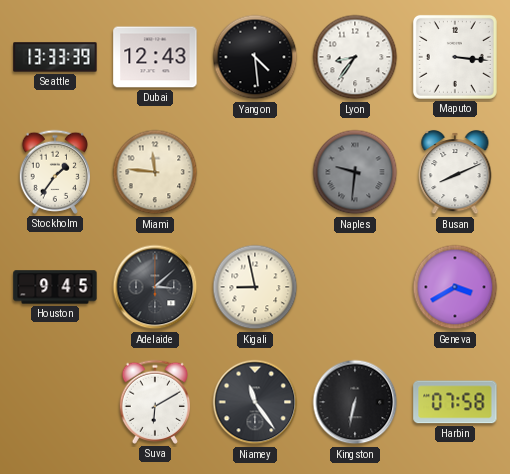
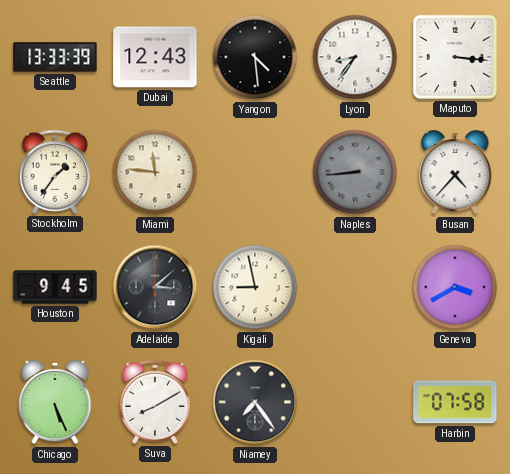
Naples: 9:31 -> 8:44 (355, 172)
Busan: 8:11 -> 4:37 (455, 172)
Chicago: none -> 5:26 (55, 402)
Suva: 6:10 -> 8:10 (154, 402)
Niamey: 11:24 -> 7:24 (255, 402)
Kingston: 6:32 -> none (355, 402)
